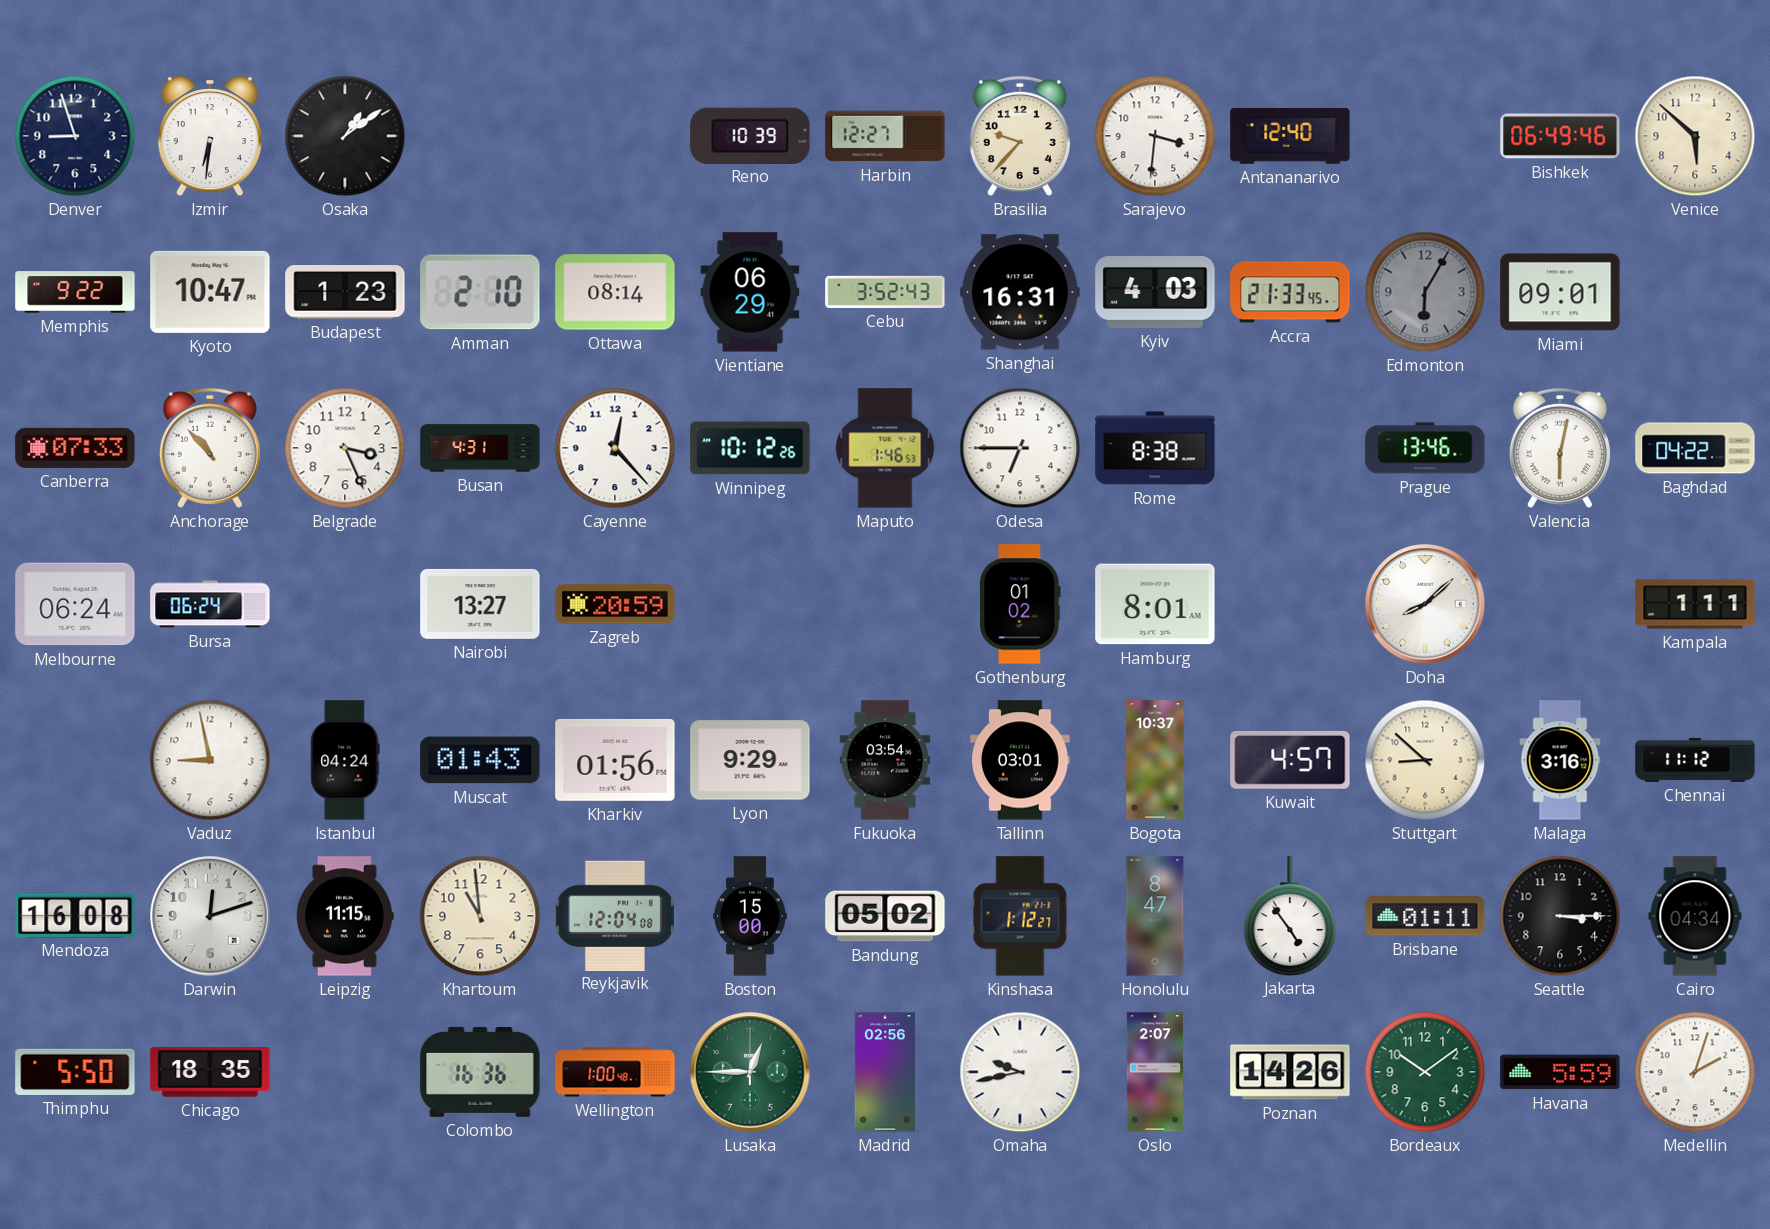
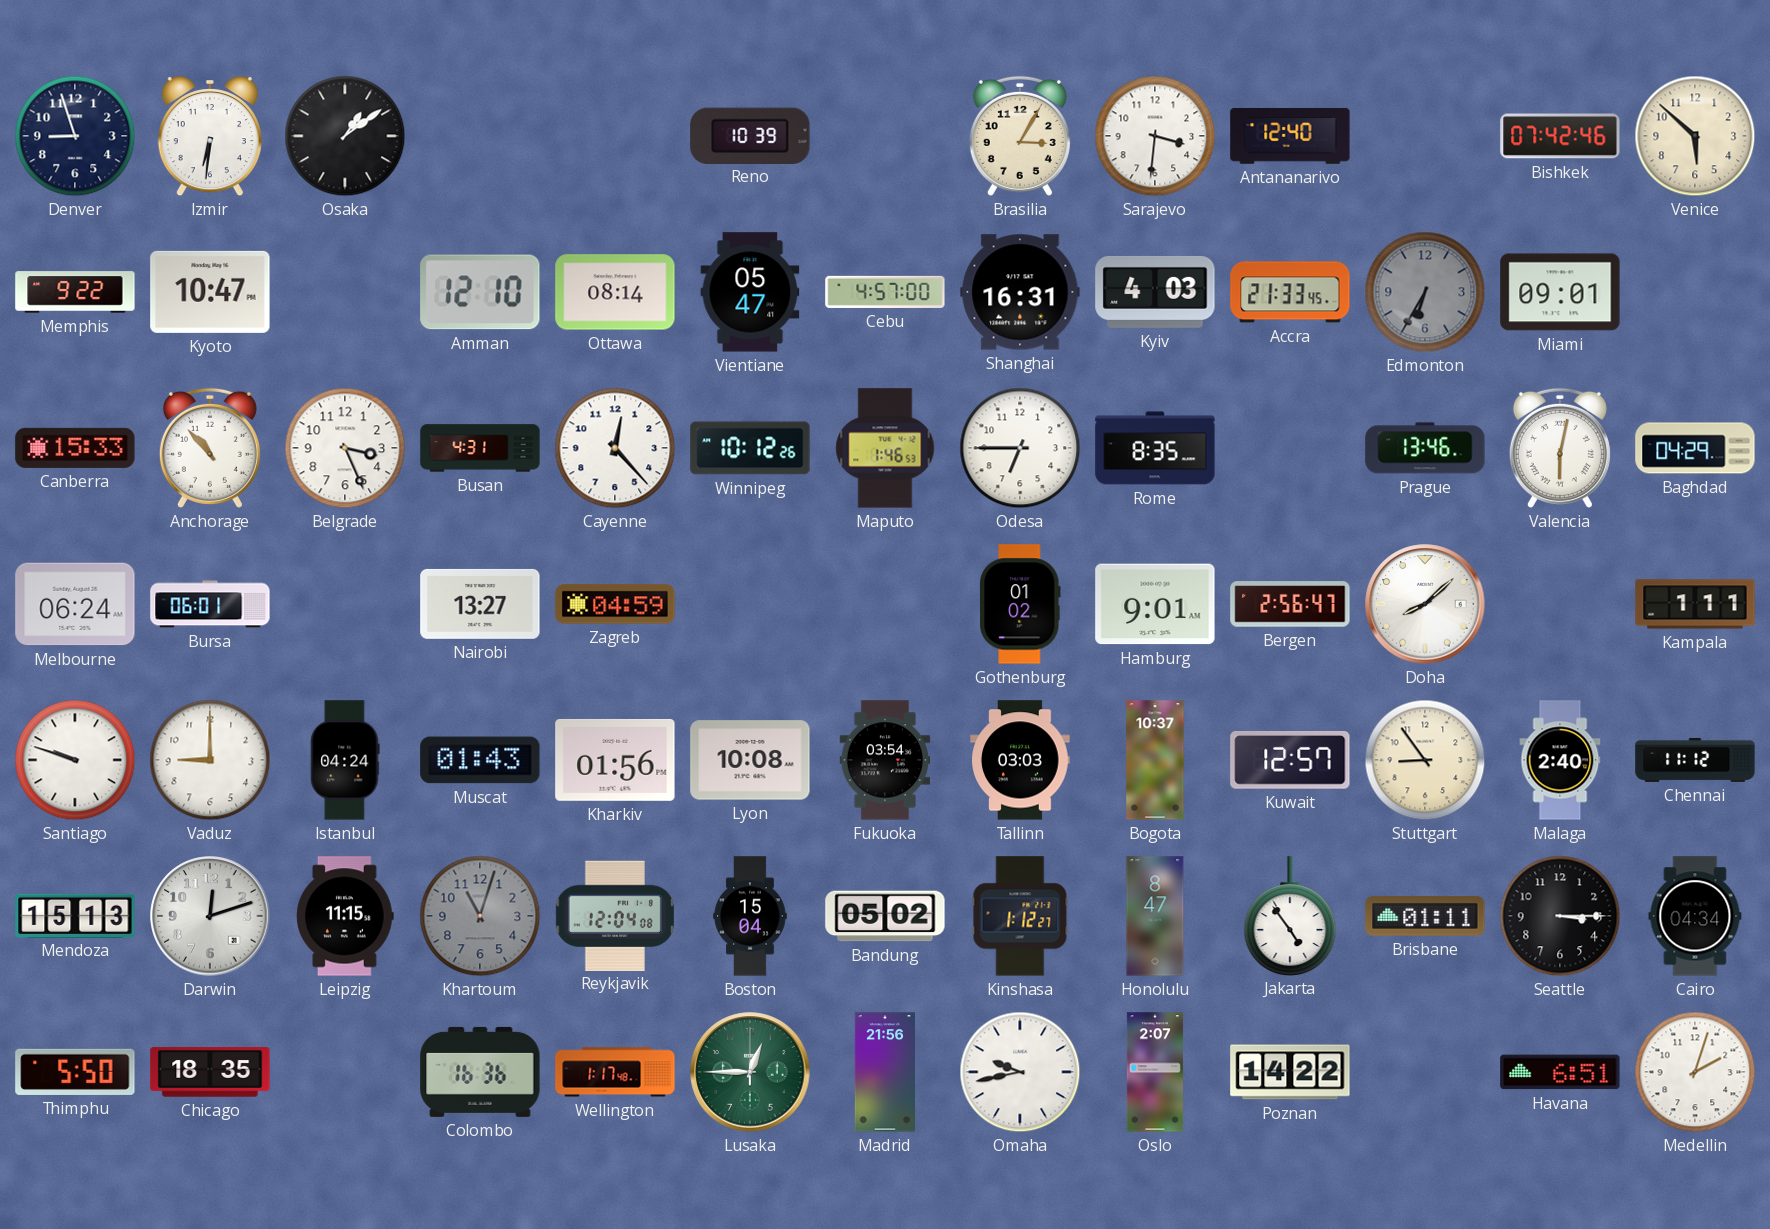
Harbin: 12:27 -> none (885, 136)
Brasilia: 9:37 -> 3:05 (1020, 136)
Bishkek: 06:49 -> 07:42 (1560, 136)
Budapest: 1:23 -> none (345, 293)
Amman: 2:10 -> 12:10 (480, 292)
Vientiane: 06:29 -> 05:47 (750, 292)
Cebu: 3:52 -> 4:57 (885, 292)
Edmonton: 6:05 -> 6:35 (1425, 292)
Canberra: 07:33 -> 15:33 (75, 448)
Rome: 8:38 -> 8:35 (1155, 448)
Baghdad: 04:22 -> 04:29 (1695, 448)
Bursa: 06:24 -> 06:01 (210, 604)
Zagreb: 20:59 -> 04:59 (615, 604)
Hamburg: 8:01 -> 9:01 (1155, 604)
Bergen: none -> 2:56 (1290, 604)
Santiago: none -> 9:48 (75, 760)
Vaduz: 8:58 -> 9:00 (210, 760)
Lyon: 9:29 -> 10:08 (750, 760)
Tallinn: 03:01 -> 03:03 (1020, 760)
Kuwait: 4:57 -> 12:57 (1290, 761)
Stuttgart: 8:52 -> 8:54 (1425, 760)
Malaga: 3:16 -> 2:40 (1560, 760)
Mendoza: 16:08 -> 15:13 (75, 915)
Khartoum: 10:59 -> 11:03 (480, 916)
Khartoum dial: cream -> grey (480, 916)
Boston: 15:00 -> 15:04 (750, 916)
Wellington: 1:00 -> 1:17 (615, 1072)
Madrid: 02:56 -> 21:56 (884, 1072)
Poznan: 14:26 -> 14:22 (1290, 1072)
Bordeaux: 10:09 -> none (1425, 1072)
Havana: 5:59 -> 6:51 (1560, 1072)
